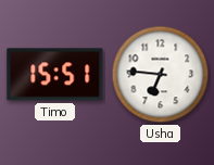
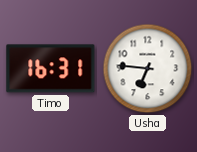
Timo: 15:51 -> 16:31 (51, 69)
